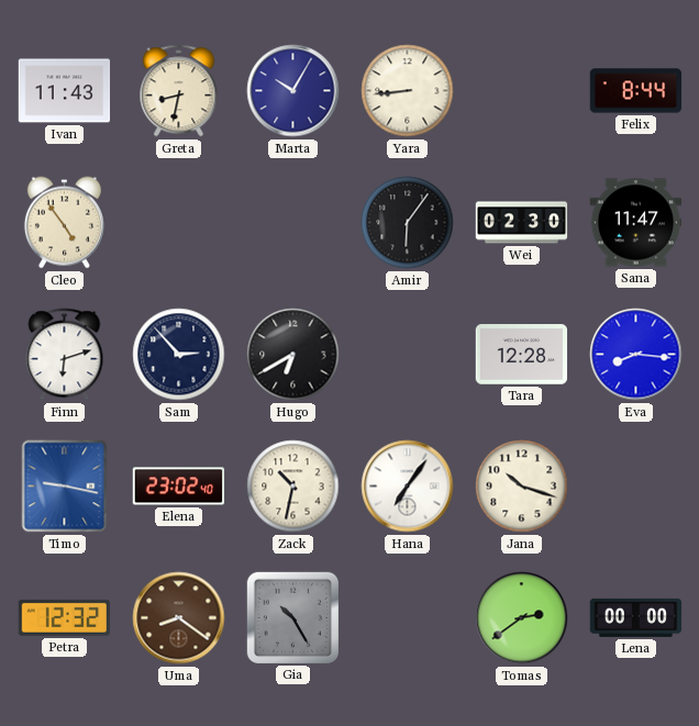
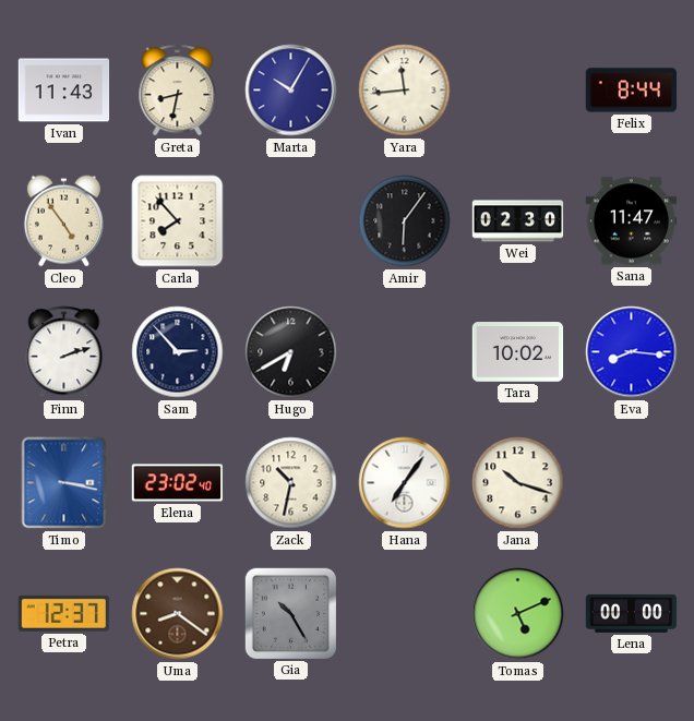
Yara: 8:44 -> 11:44 (405, 91)
Carla: none -> 7:53 (178, 221)
Finn: 6:12 -> 2:12 (64, 352)
Tara: 12:28 -> 10:02 (518, 352)
Timo: 9:17 -> 3:17 (64, 483)
Petra: 12:32 -> 12:37 (63, 613)
Tomas: 2:39 -> 5:11 (518, 614)
